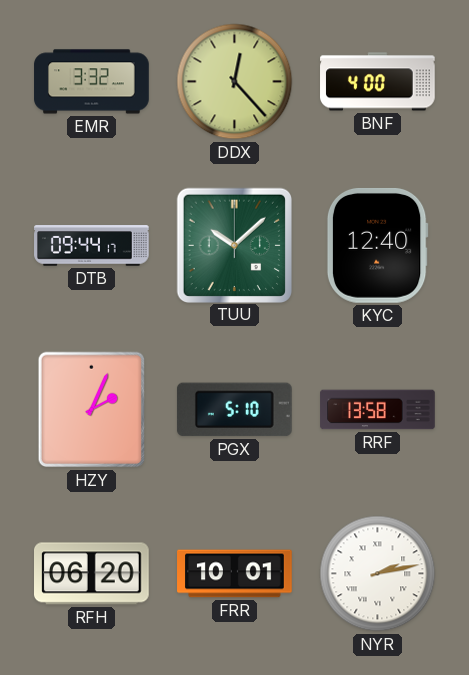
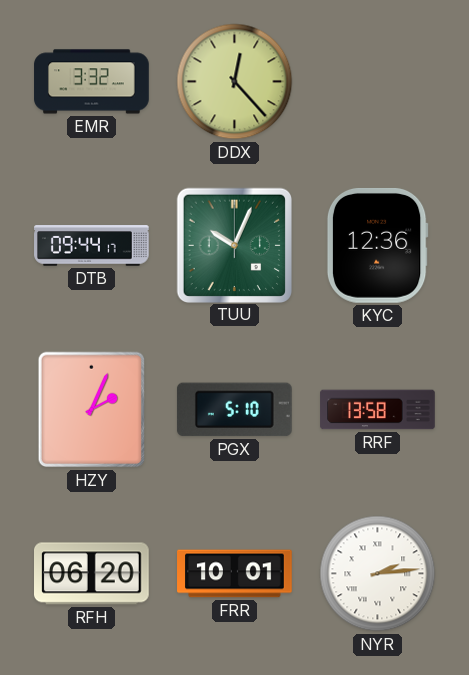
BNF: 4:00 -> none (378, 82)
TUU: 10:08 -> 10:04 (234, 245)
KYC: 12:40 -> 12:36 (377, 245)
NYR: 2:13 -> 2:14 (378, 574)
